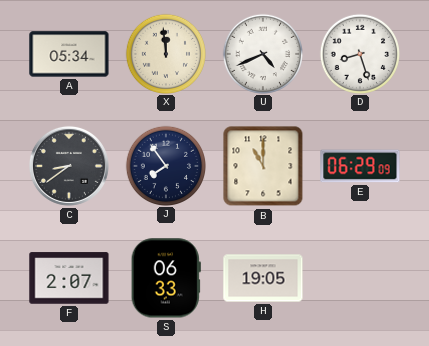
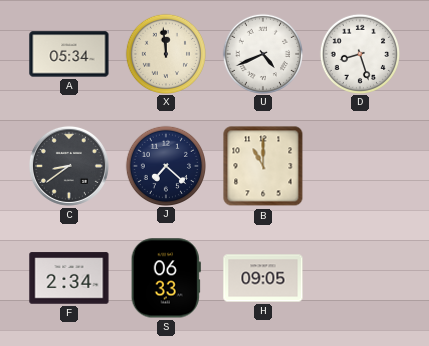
J: 7:54 -> 7:22 (165, 165)
E: 06:29 -> none (360, 166)
F: 2:07 -> 2:34 (69, 278)
H: 19:05 -> 09:05 (263, 278)
